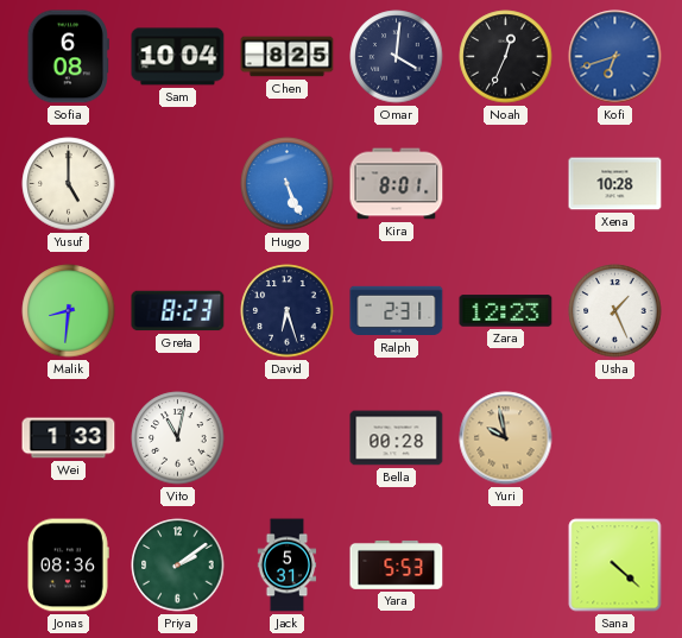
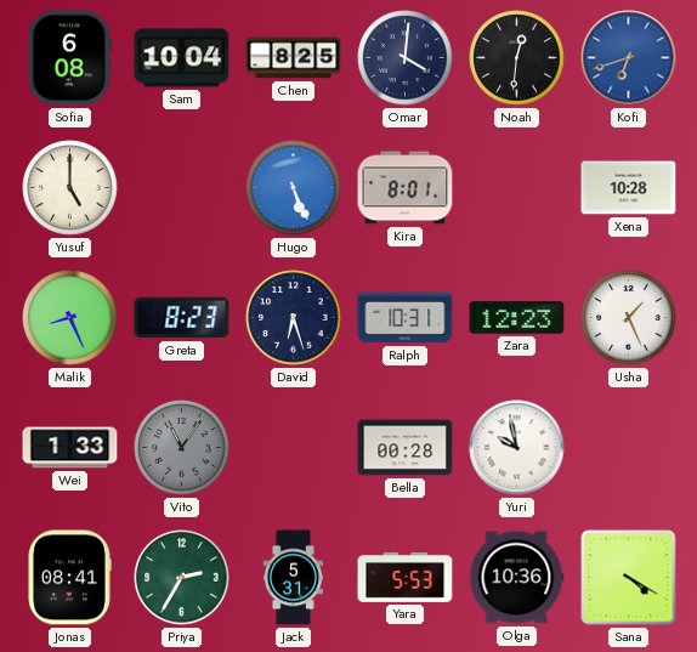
Noah: 12:34 -> 12:31 (517, 58)
Malik: 8:31 -> 8:26 (70, 318)
Ralph: 2:31 -> 10:31 (406, 318)
Vito: 11:02 -> 11:06 (182, 448)
Vito dial: white -> grey (182, 448)
Yuri dial: champagne -> white (517, 448)
Jonas: 08:36 -> 08:41 (69, 578)
Priya: 2:09 -> 2:35 (182, 578)
Olga: none -> 10:36 (516, 578)
Sana: 4:22 -> 4:20 (629, 578)
